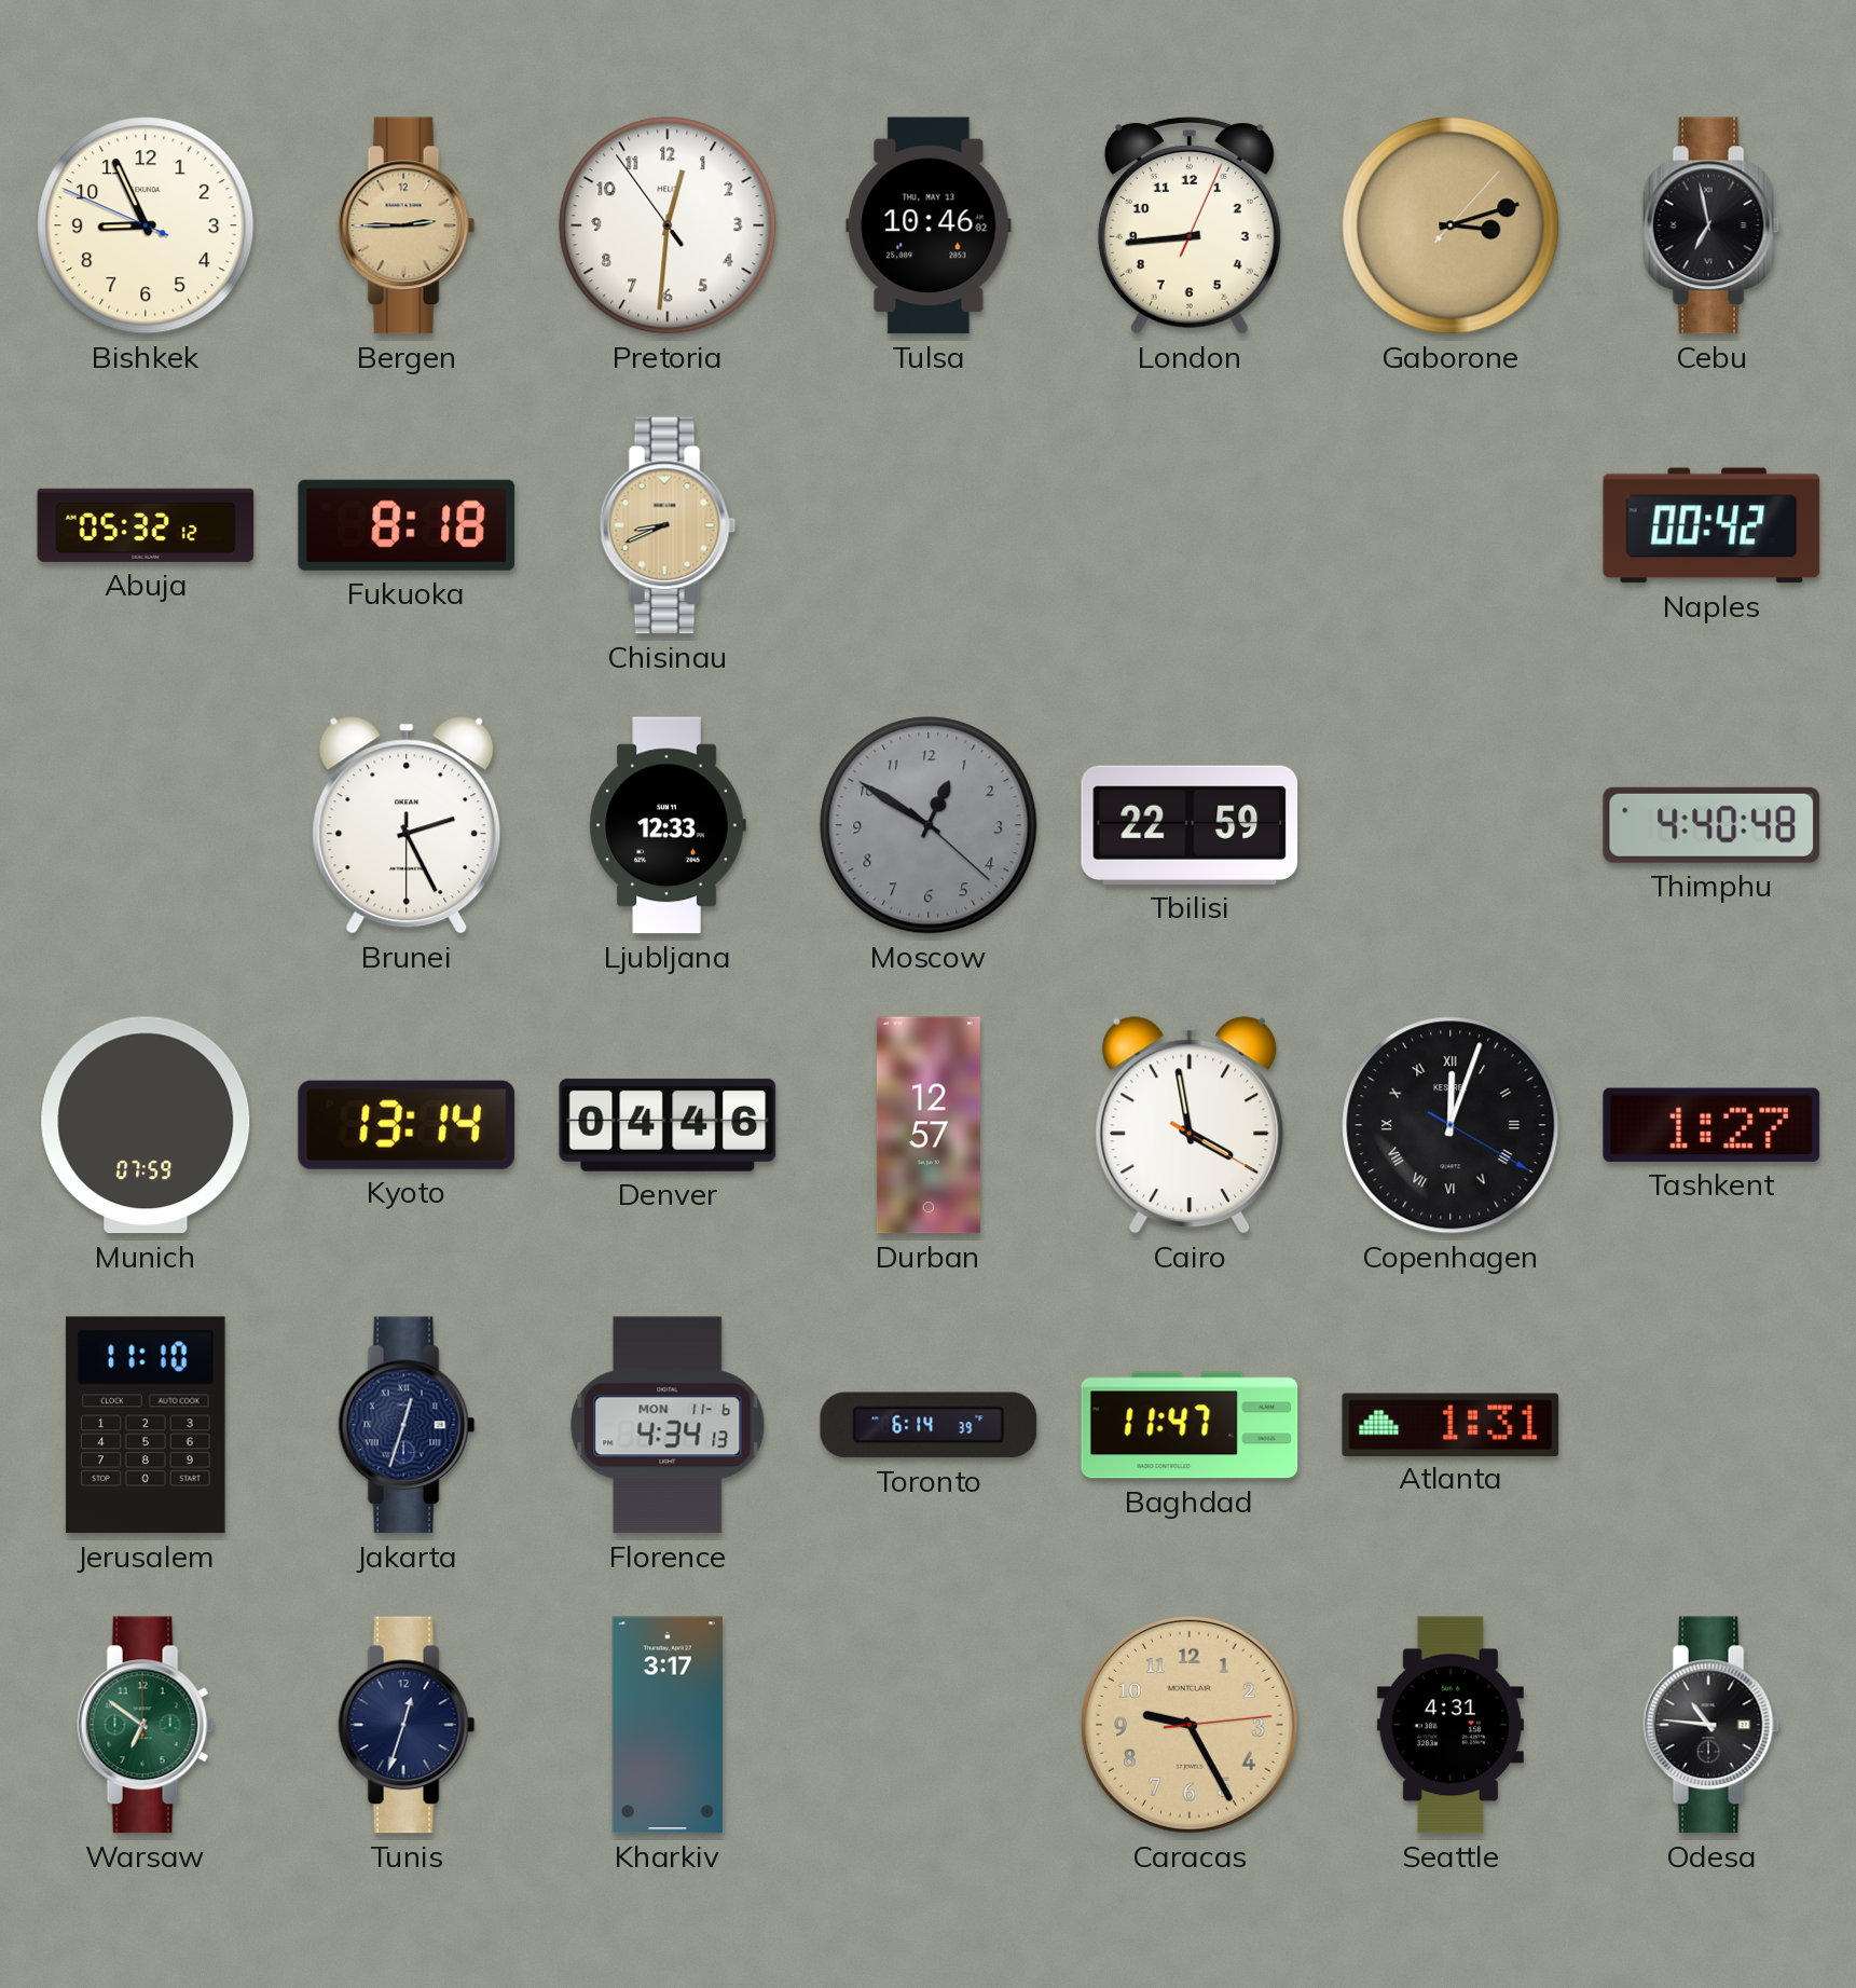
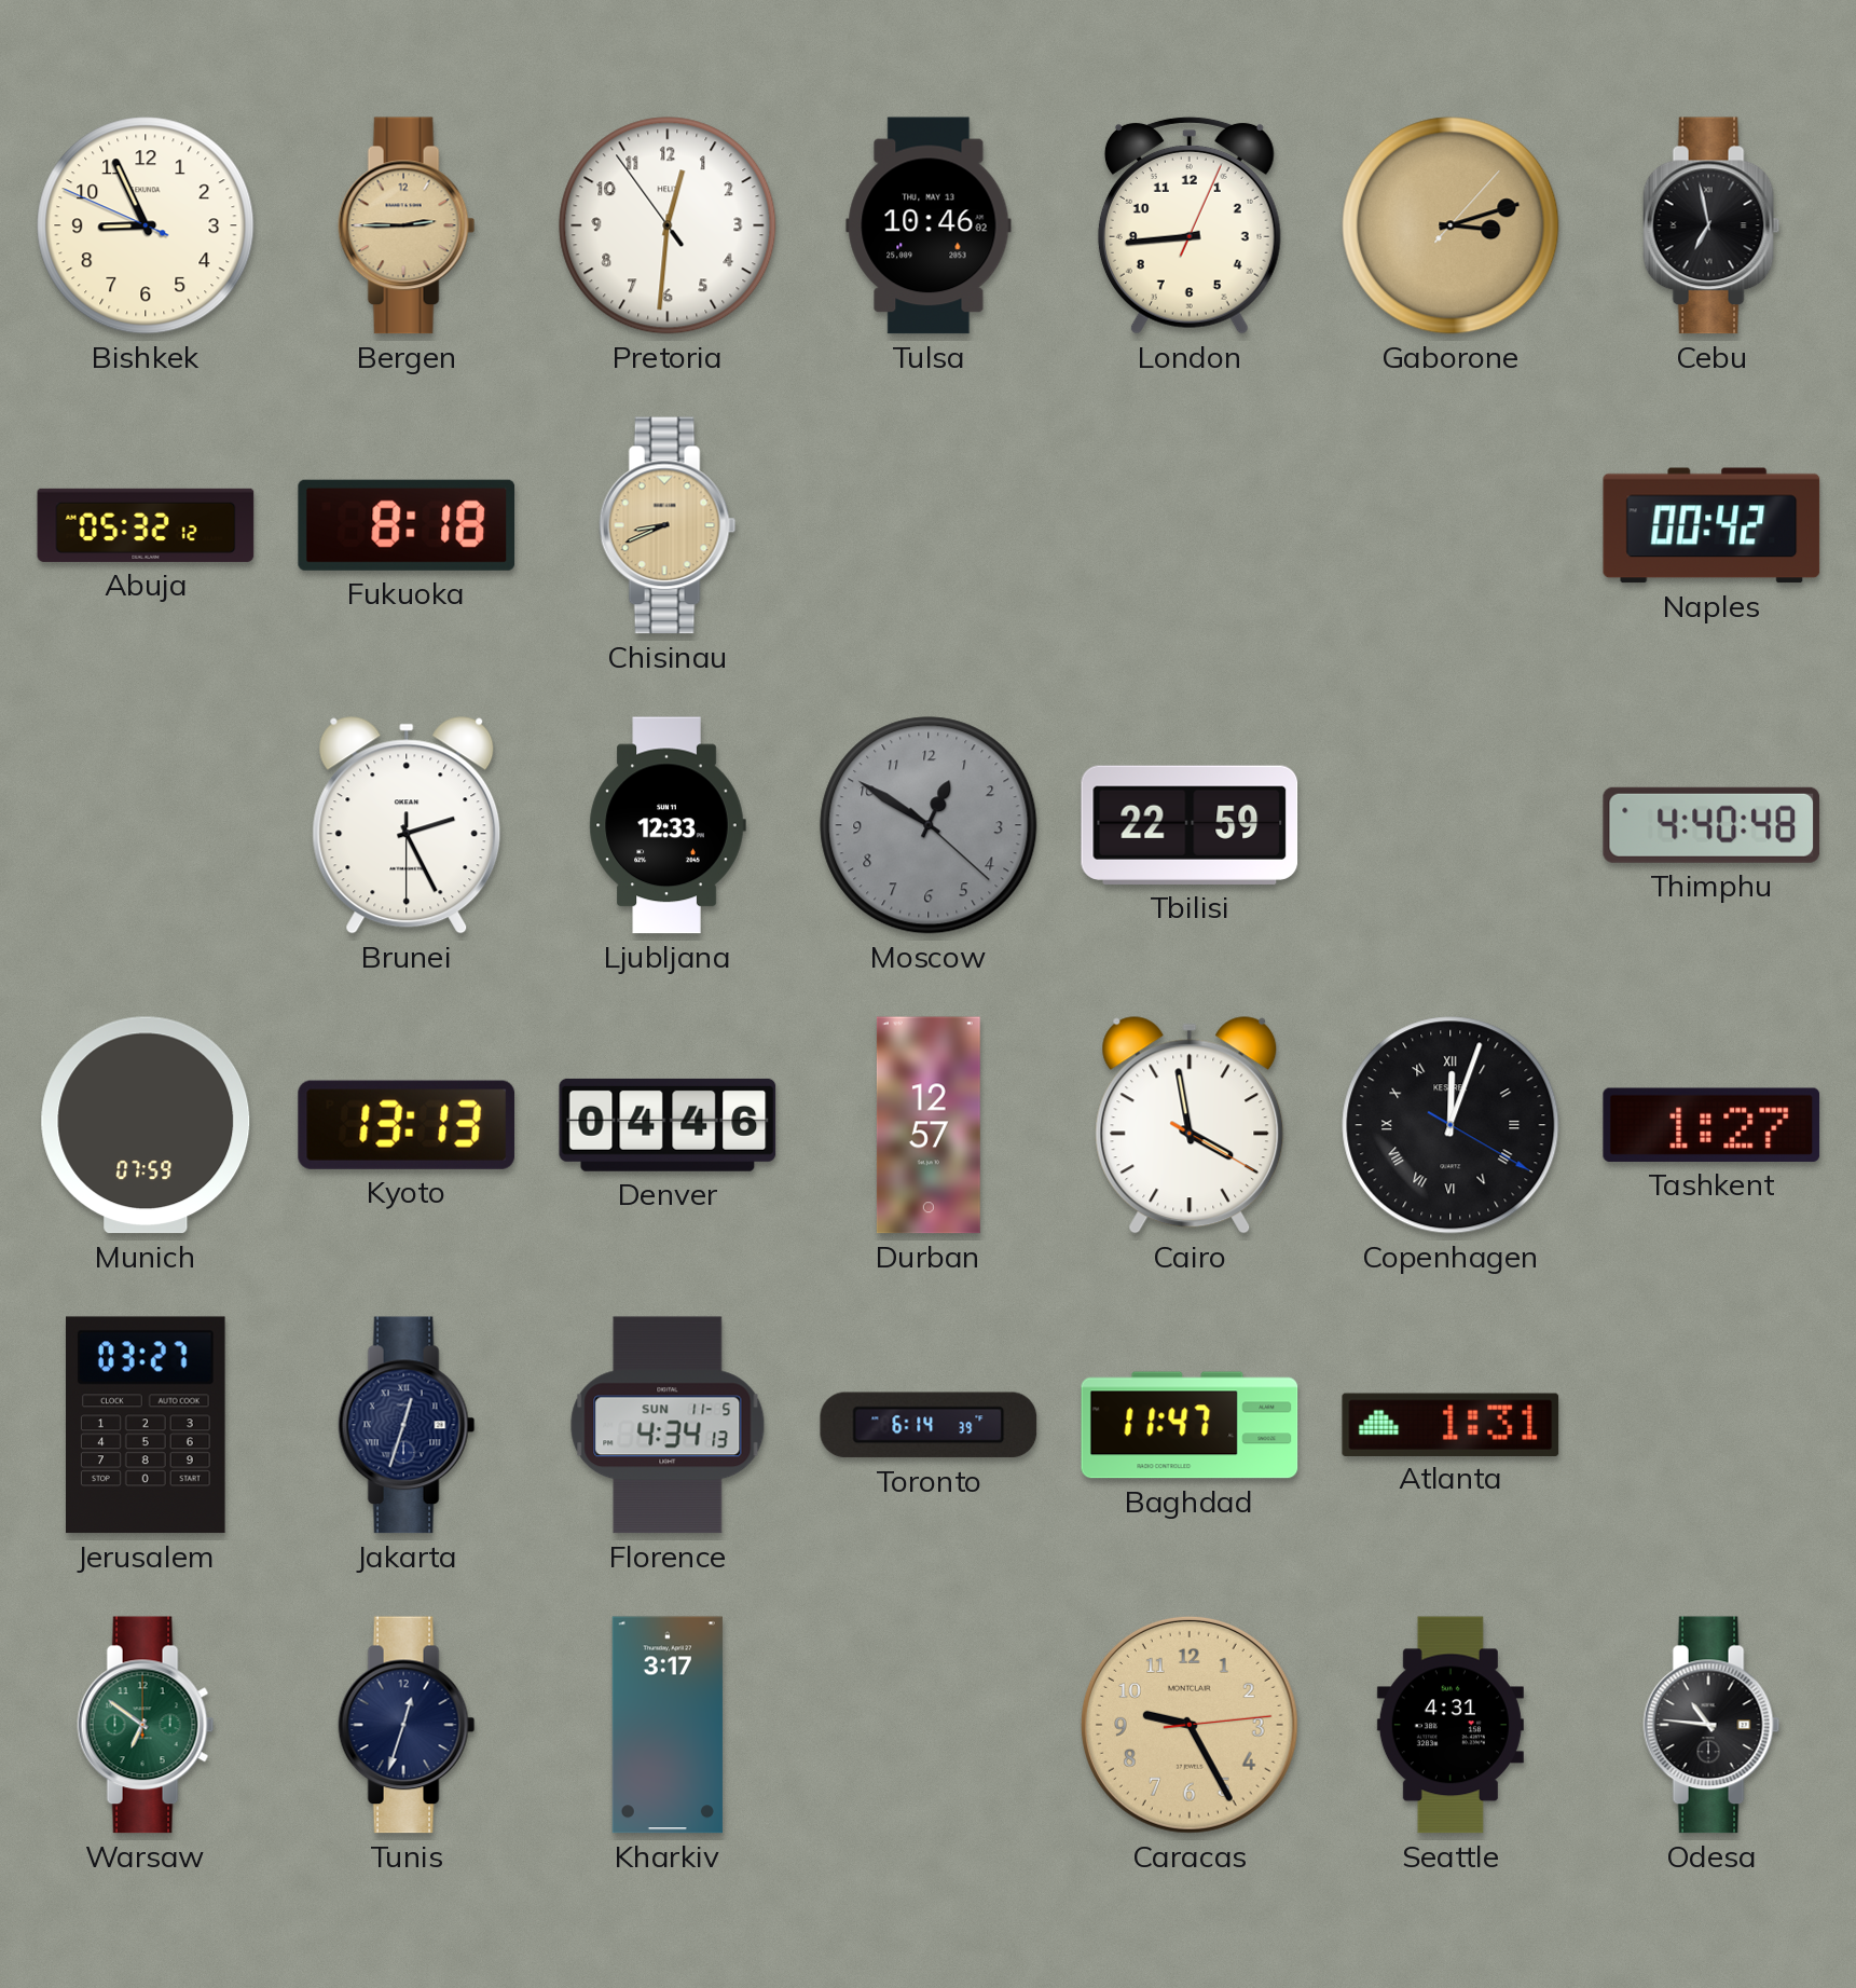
Kyoto: 13:14 -> 13:13 (407, 1125)
Jerusalem: 11:10 -> 03:27 (147, 1425)
Florence date: MON 11-6 -> SUN 11-5 (668, 1425)
